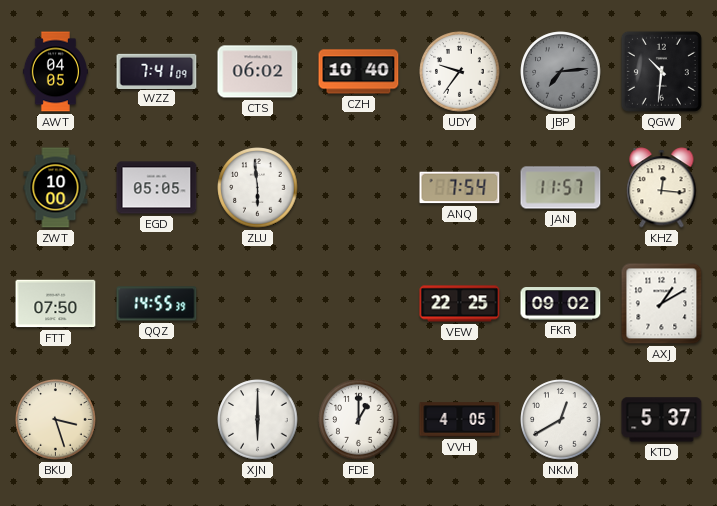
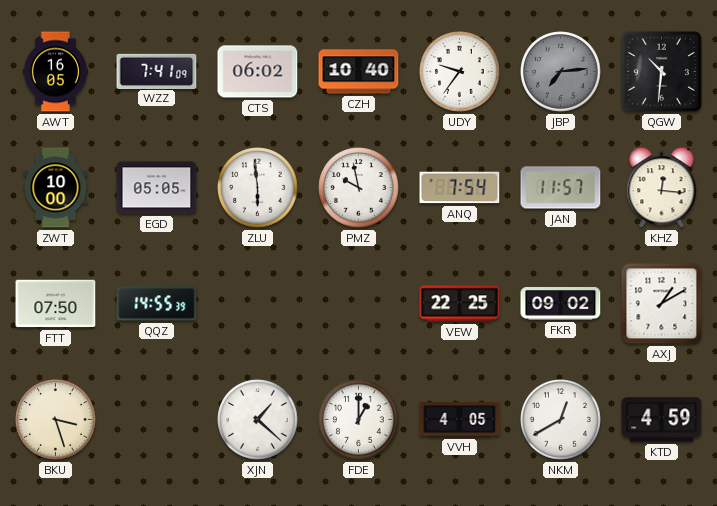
AWT: 04:05 -> 16:05 (55, 72)
PMZ: none -> 9:58 (359, 188)
XJN: 6:00 -> 1:22 (258, 420)
KTD: 5:37 -> 4:59 (662, 420)
